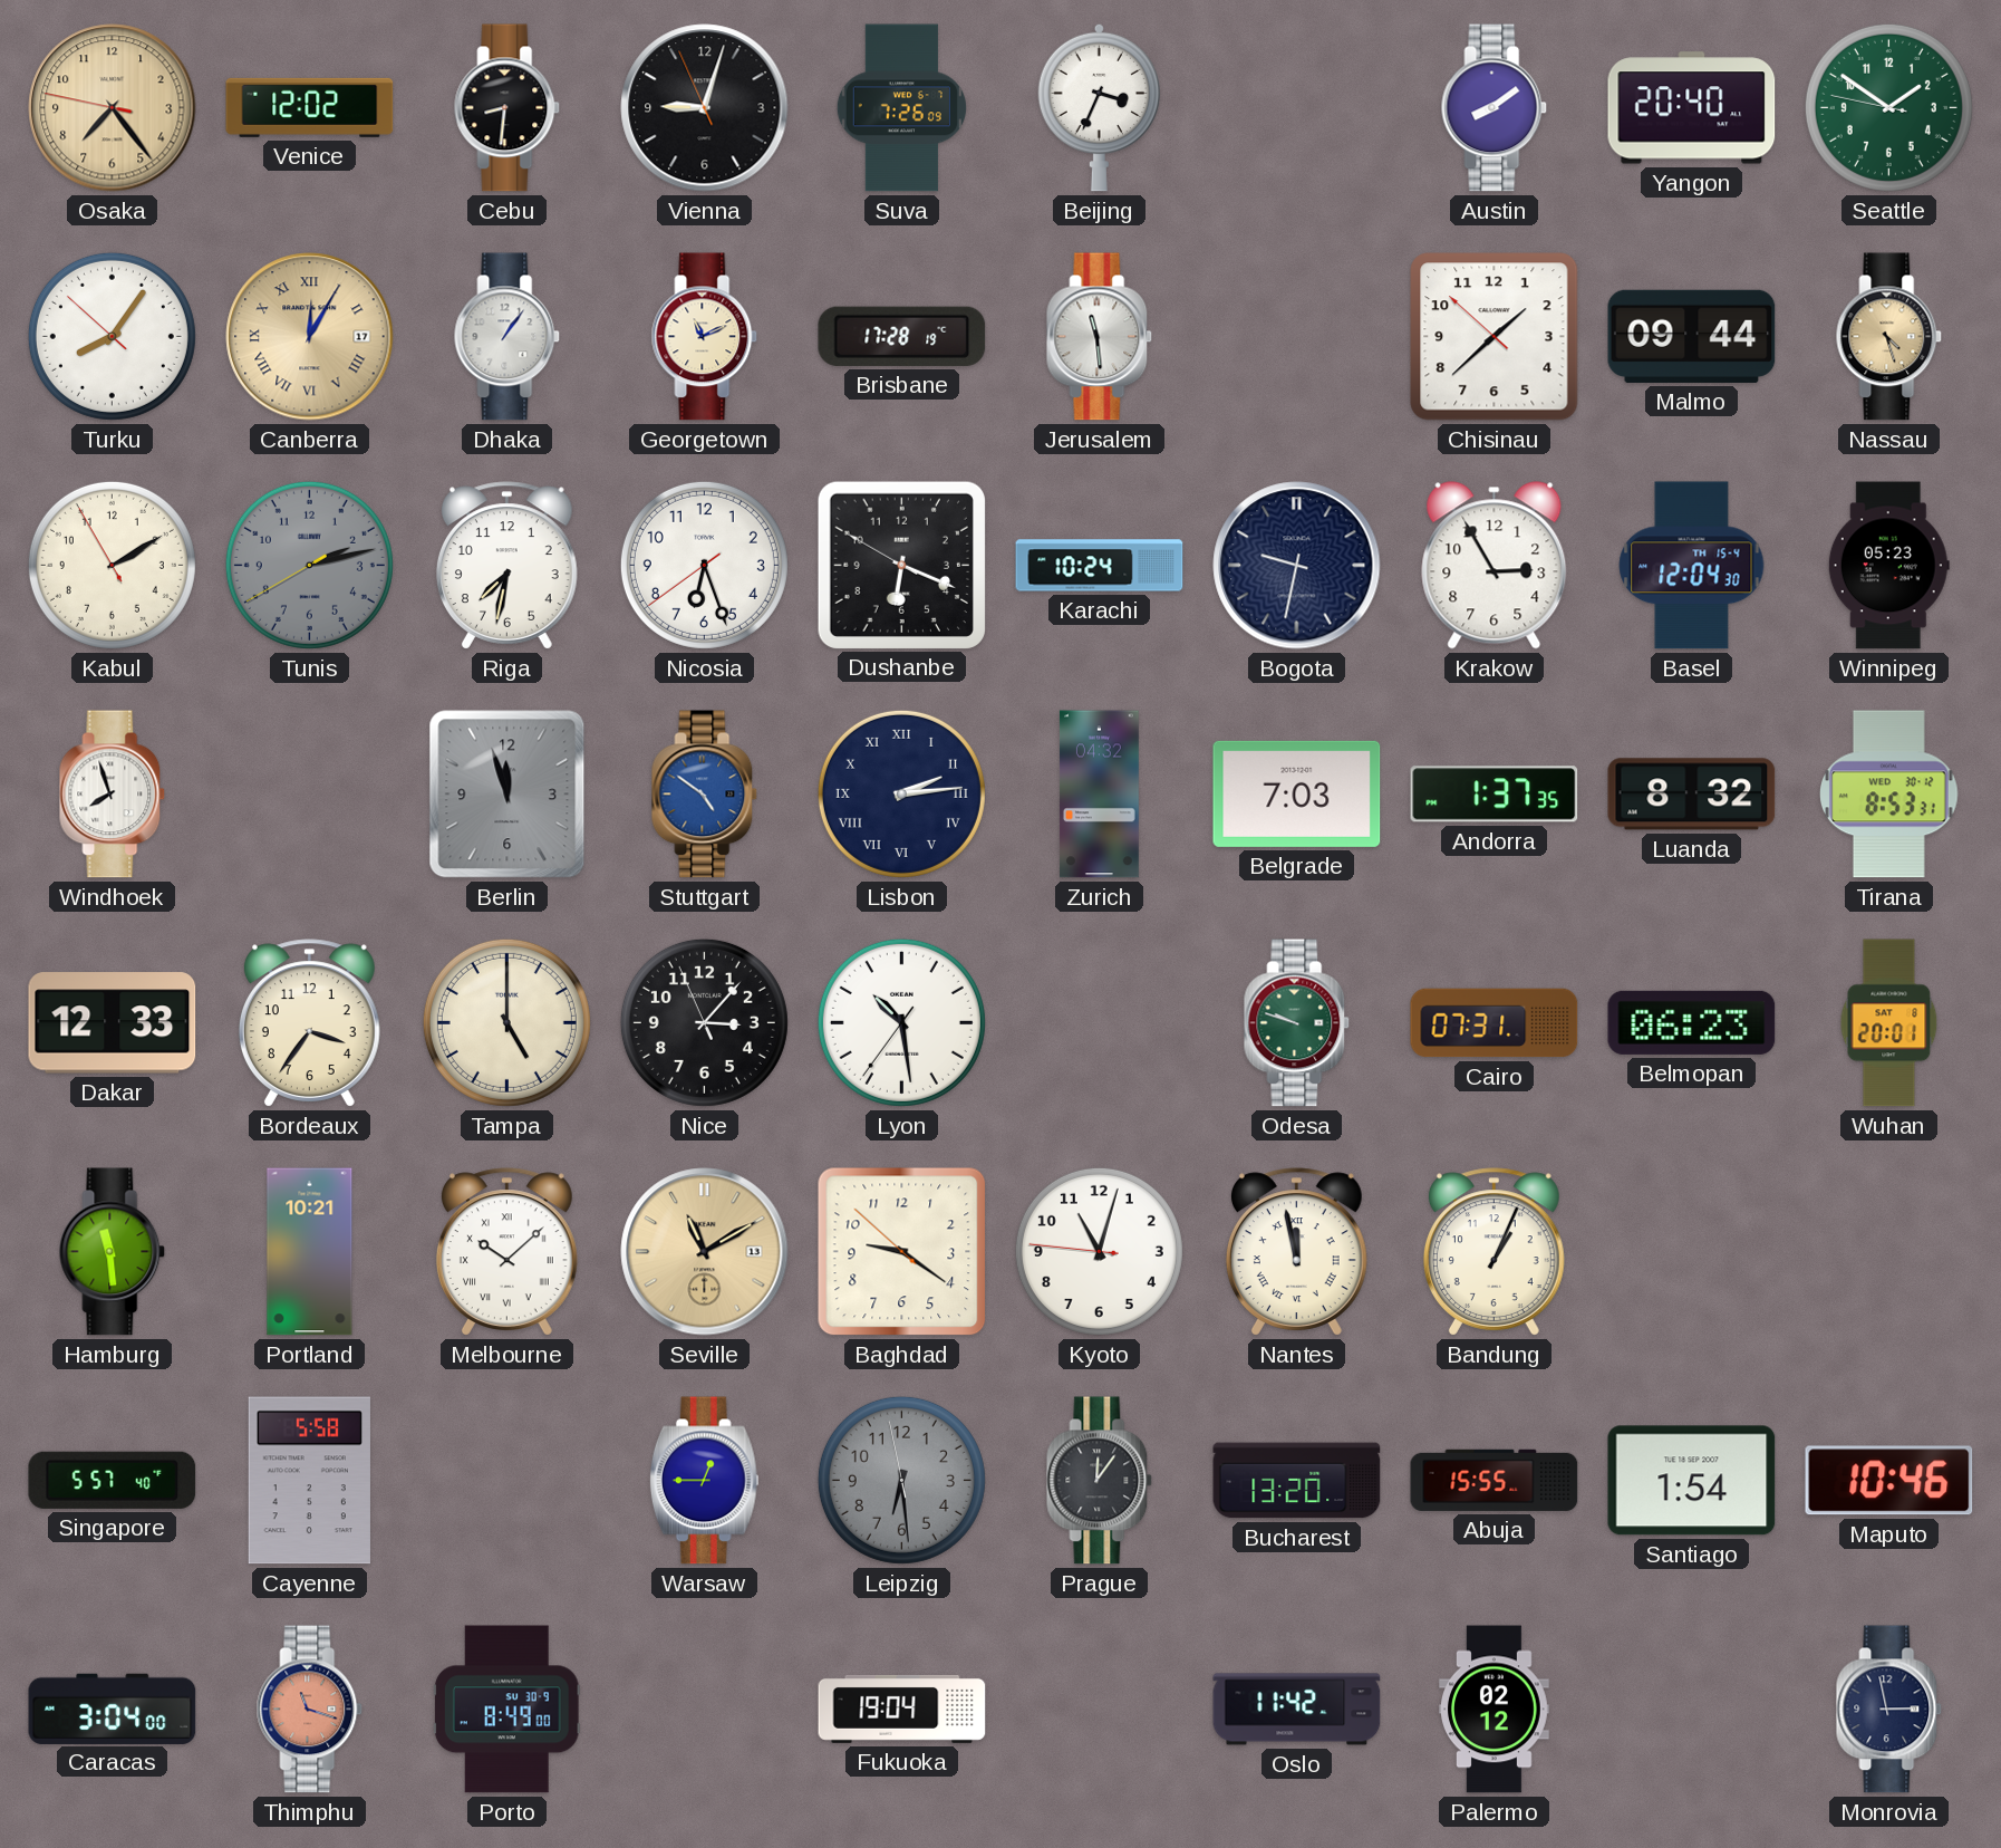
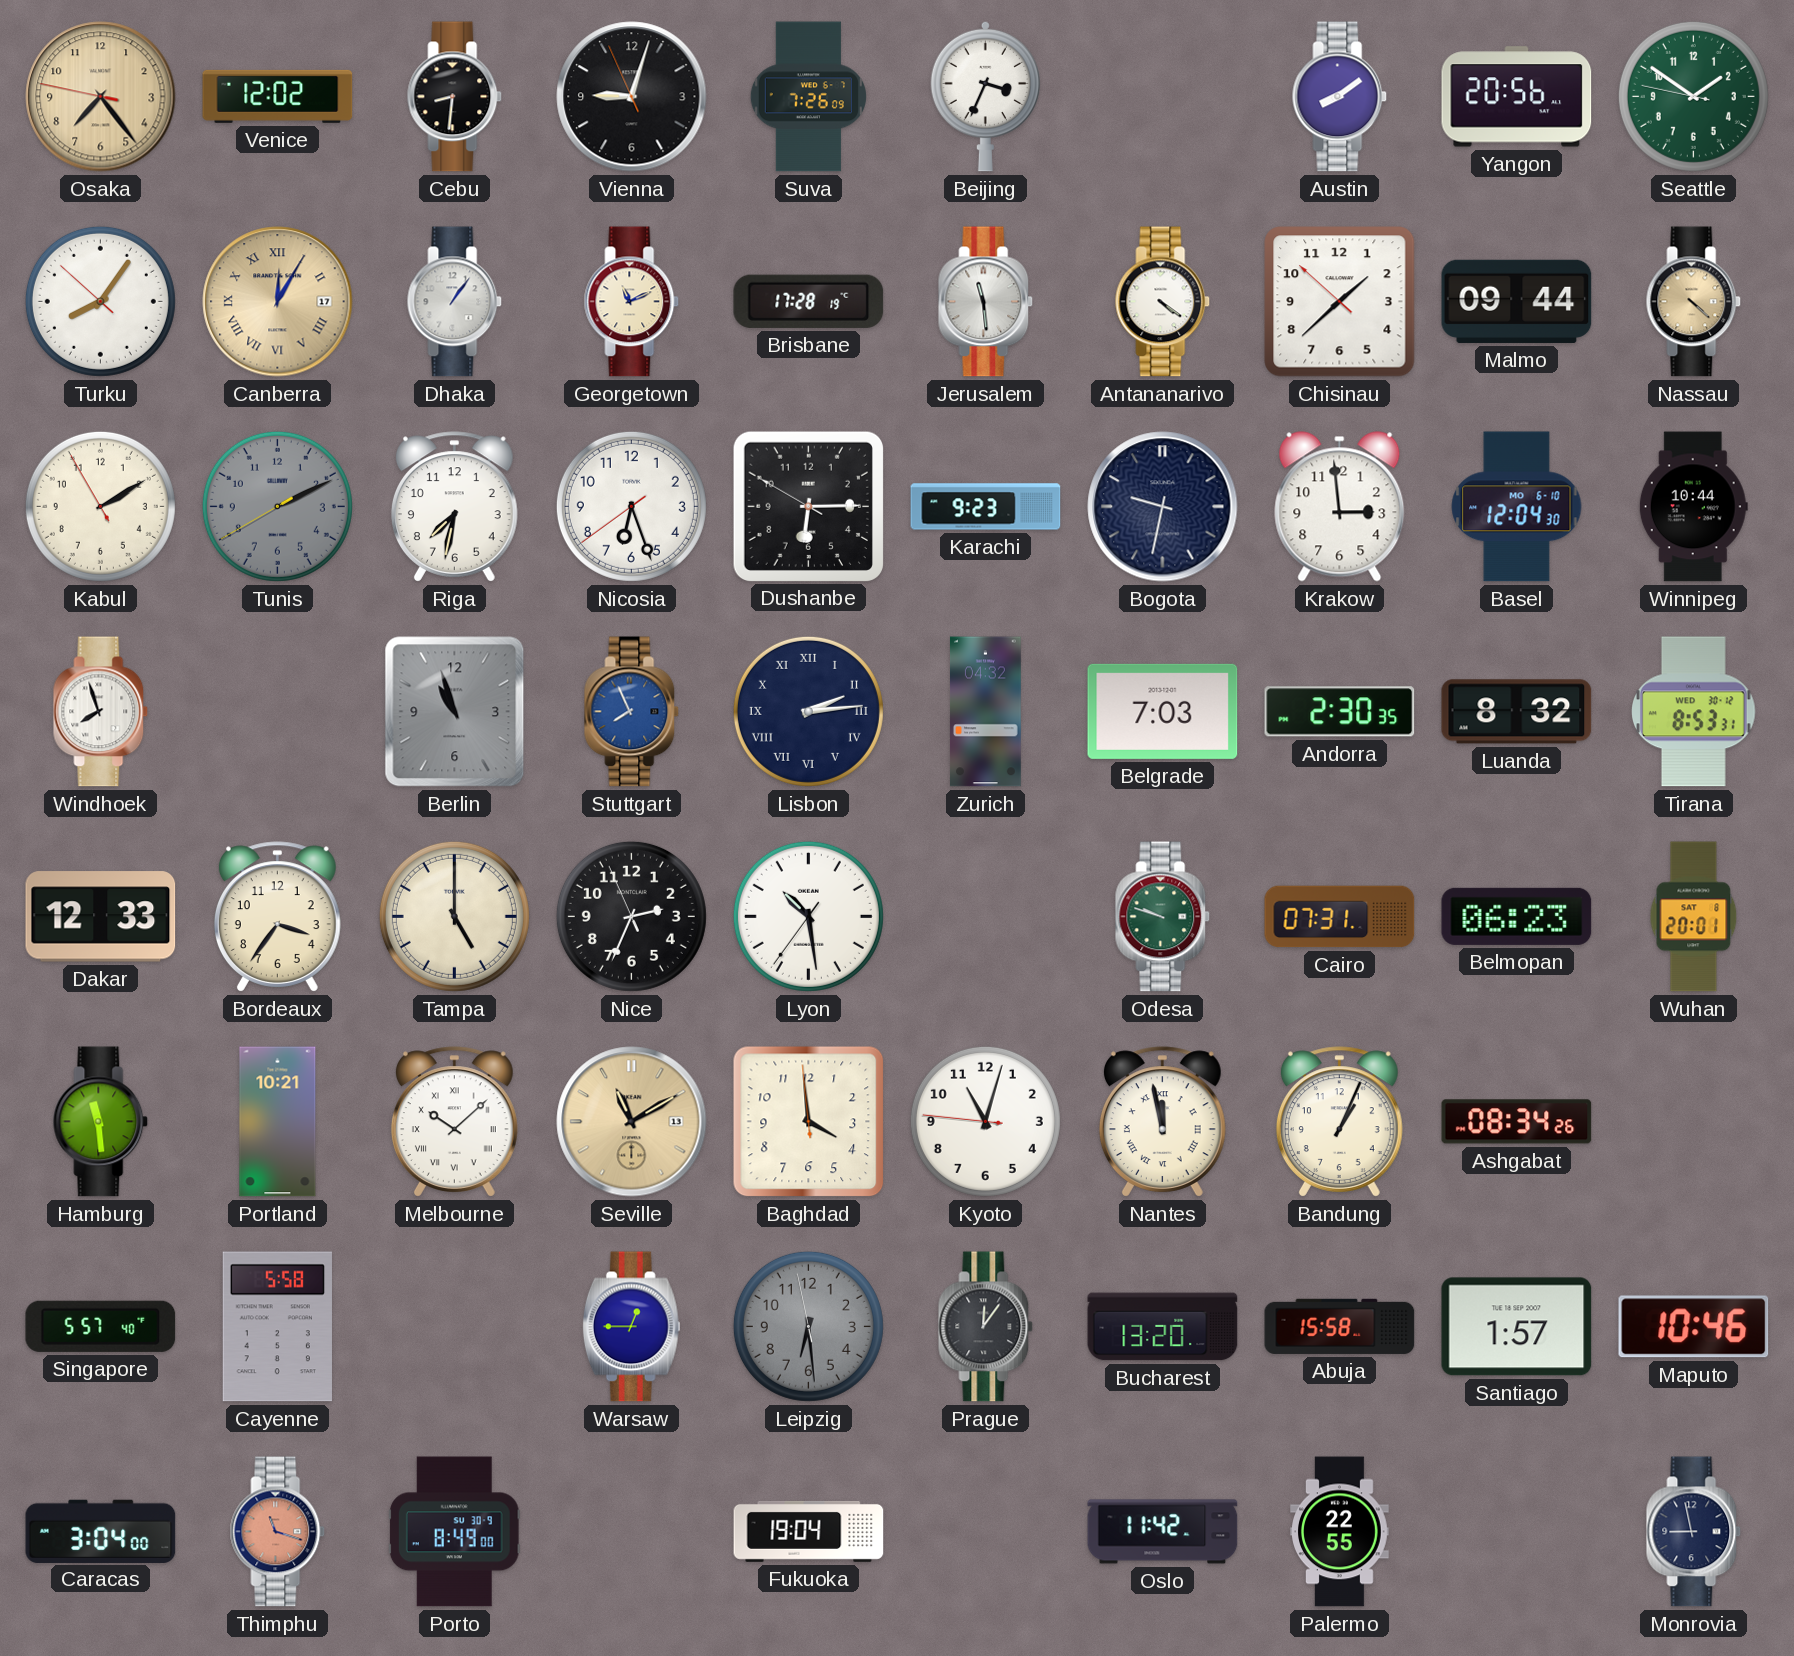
Yangon: 20:40 -> 20:56 (1517, 97)
Antananarivo: none -> 4:21 (1163, 302)
Nassau: 4:27 -> 4:22 (1694, 302)
Tunis: 2:12 -> 2:10 (277, 506)
Dushanbe: 6:18 -> 6:14 (808, 506)
Karachi: 10:24 -> 9:23 (986, 507)
Krakow: 2:55 -> 2:59 (1340, 507)
Basel date: TH 15-4 -> MO 6-10 (1517, 507)
Winnipeg: 05:23 -> 10:44 (1693, 507)
Berlin: 11:57 -> 10:57 (455, 712)
Stuttgart: 4:51 -> 7:56 (632, 712)
Andorra: 1:37 -> 2:30 (1340, 712)
Nice: 3:06 -> 2:33 (631, 916)
Baghdad: 9:20 -> 3:58 (809, 1122)
Ashgabat: none -> 08:34 (1517, 1122)
Abuja: 15:55 -> 15:58 (1340, 1326)
Santiago: 1:54 -> 1:57 (1517, 1327)
Palermo: 02:12 -> 22:55 (1340, 1532)
Monrovia: 2:58 -> 8:58 (1694, 1532)
